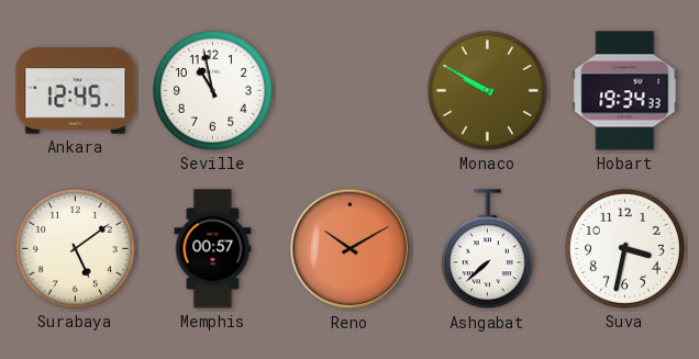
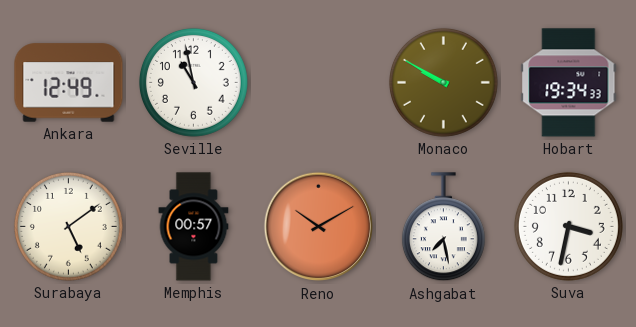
Ankara: 12:45 -> 12:49 (69, 83)
Ashgabat: 7:38 -> 7:28 (443, 227)
